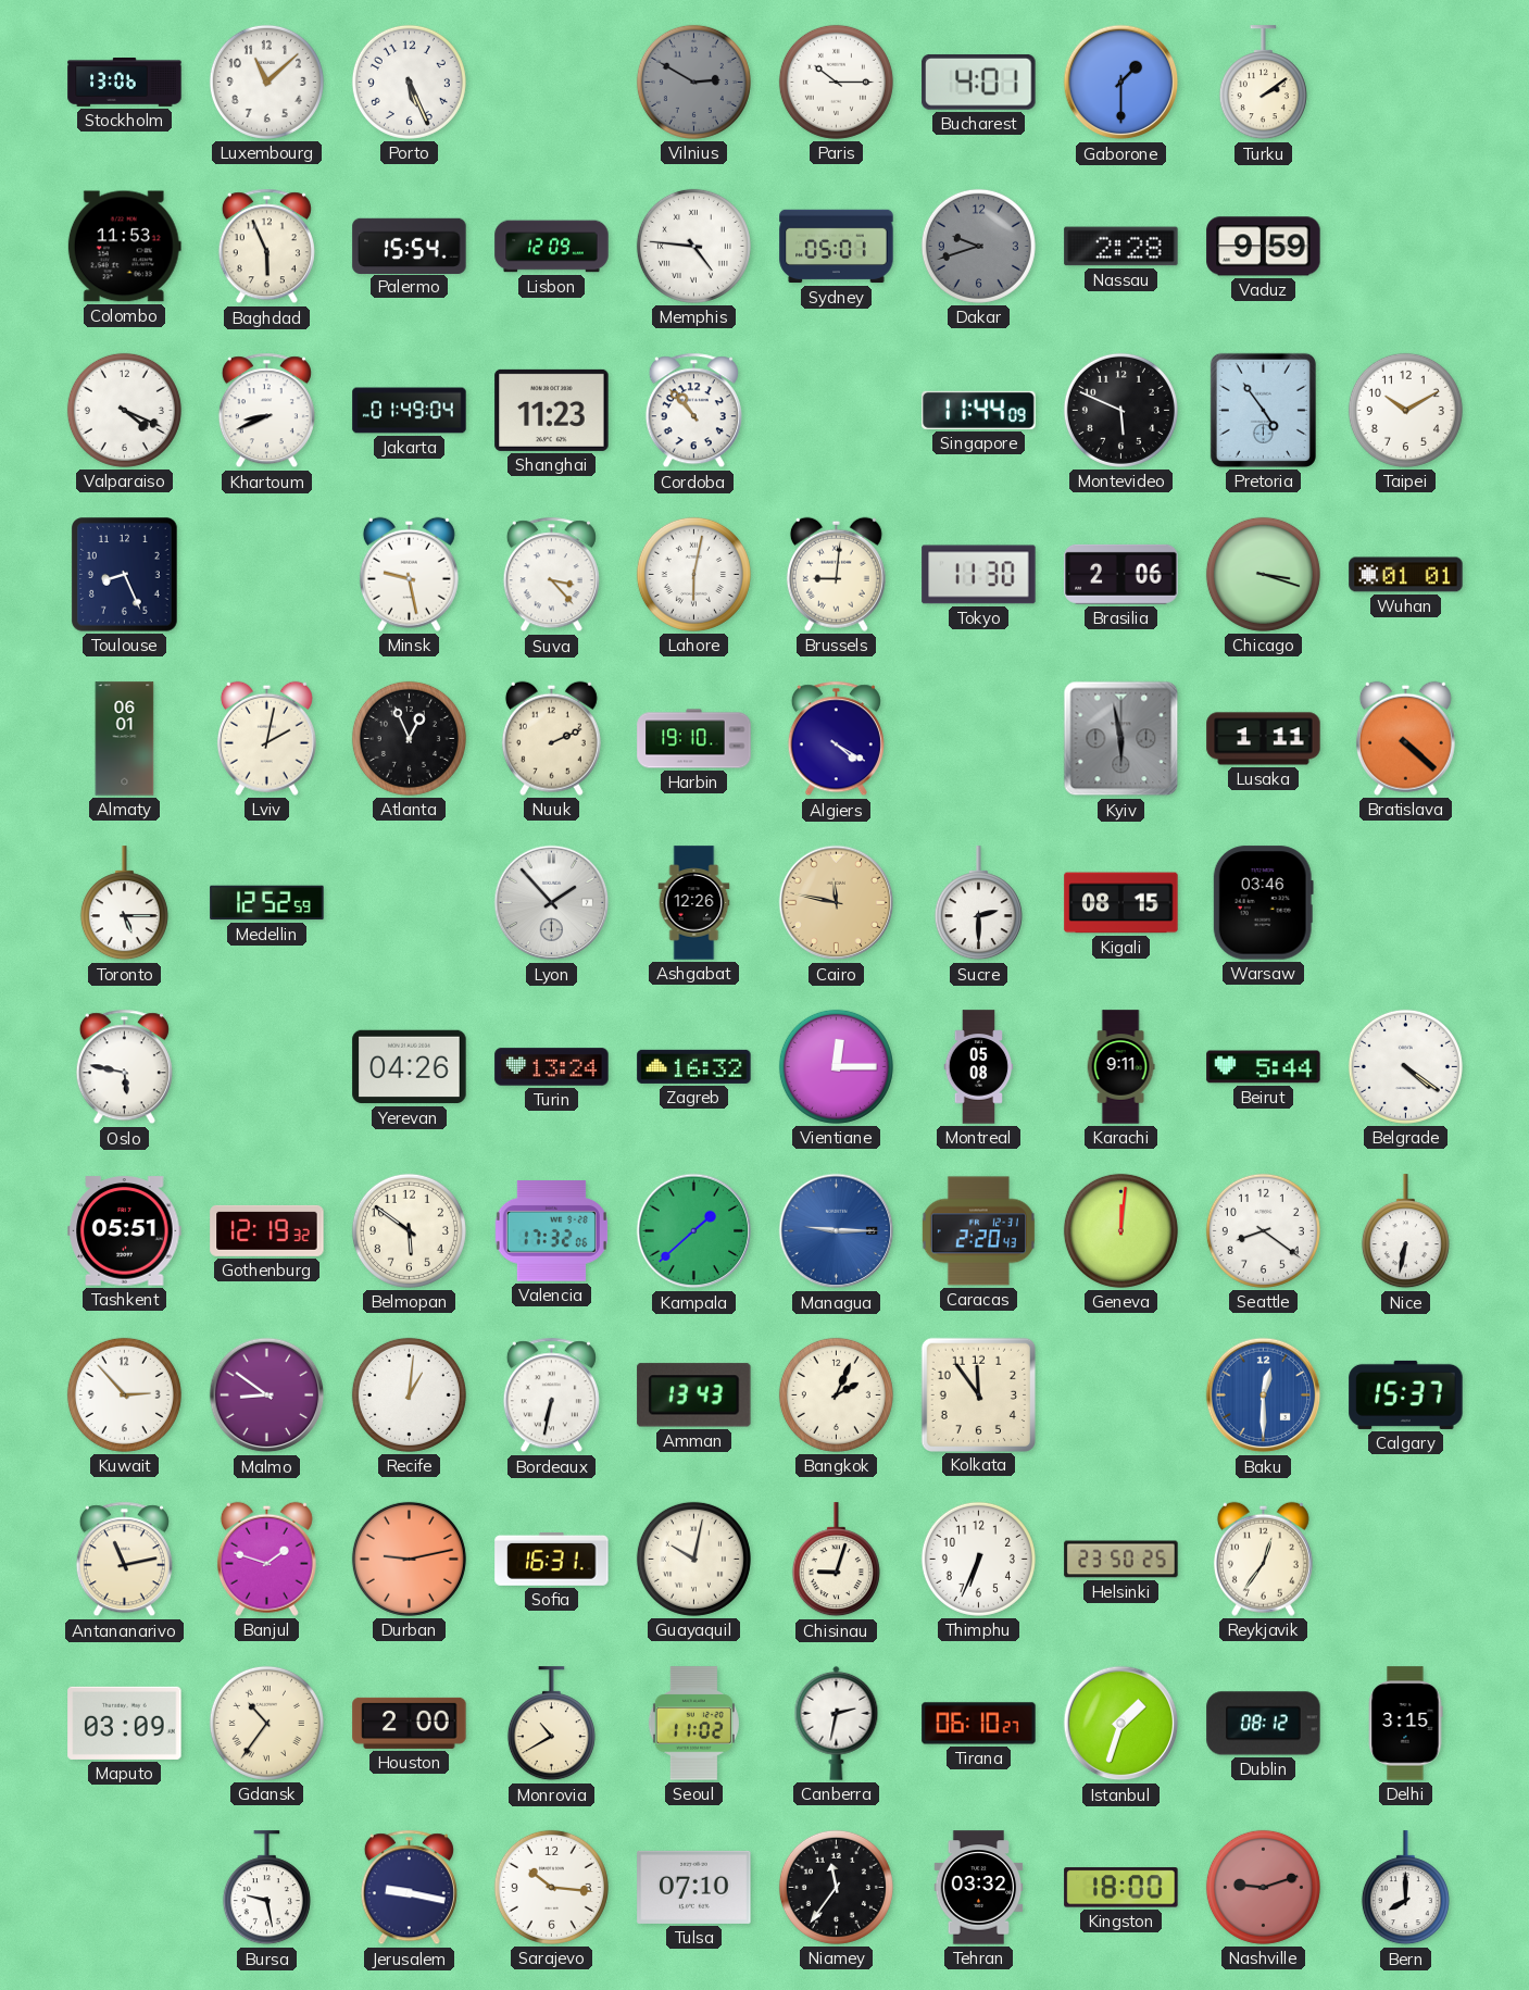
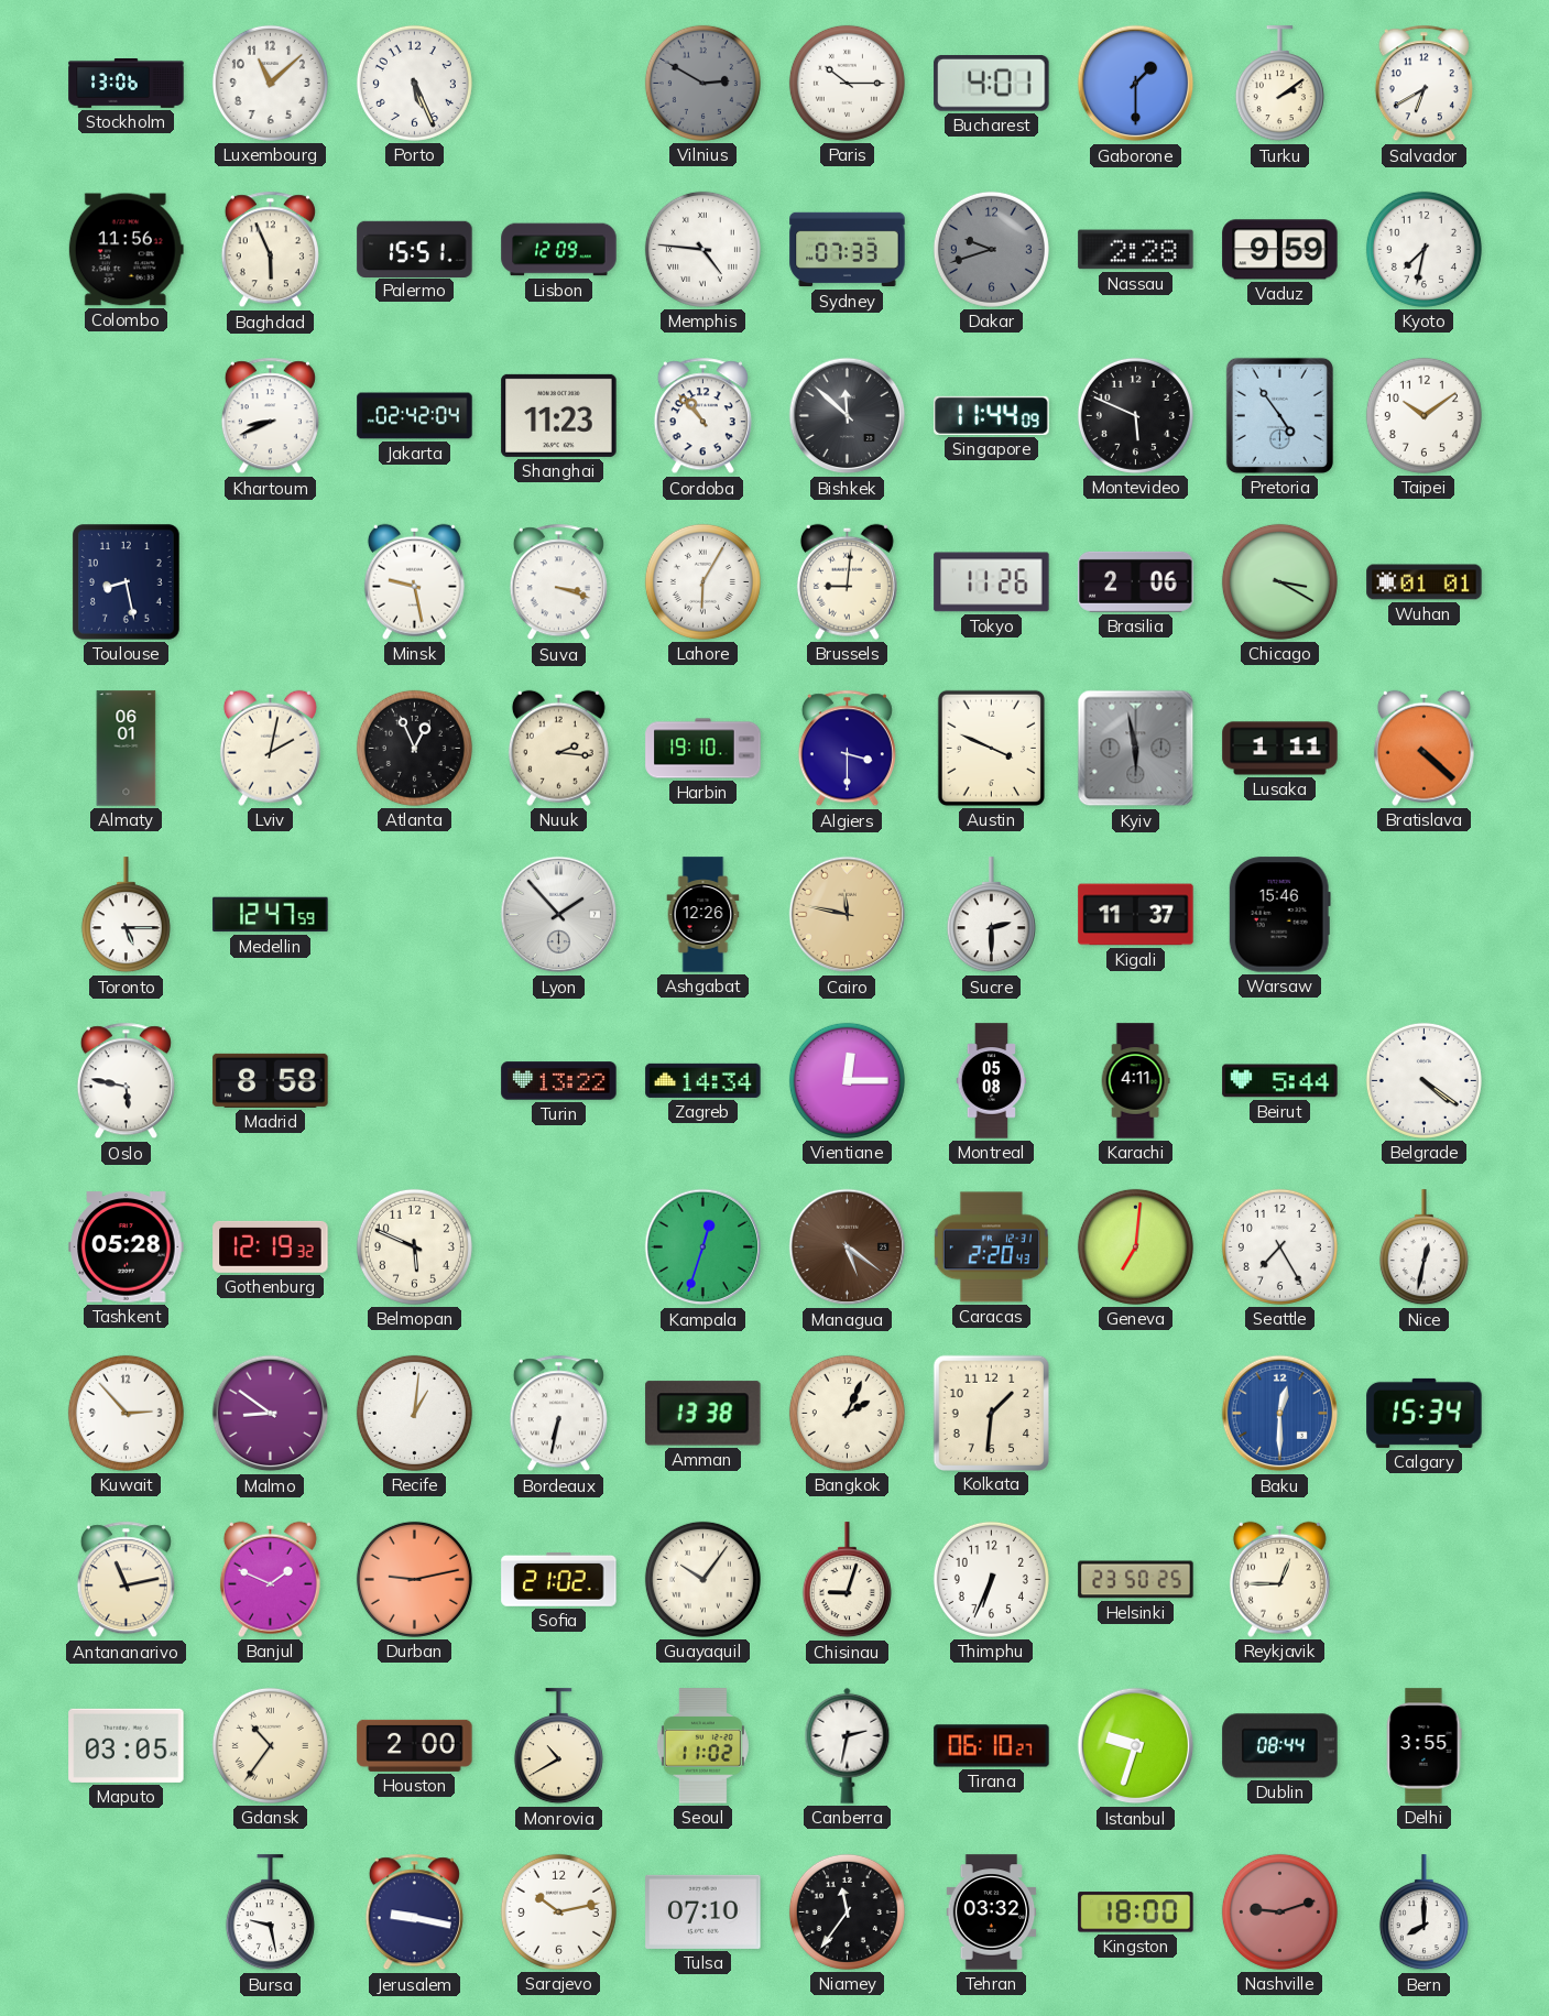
Salvador: none -> 6:40 (1423, 84)
Colombo: 11:53 -> 11:56 (126, 250)
Palermo: 15:54 -> 15:51 (415, 249)
Sydney: 05:01 -> 07:33 (848, 250)
Kyoto: none -> 7:32 (1423, 249)
Valparaiso: 4:19 -> none (124, 410)
Jakarta: 01:49 -> 02:42 (415, 416)
Bishkek: none -> 11:52 (848, 416)
Taipei: 10:10 -> 10:09 (1423, 415)
Toulouse: 8:26 -> 8:28 (127, 582)
Suva: 3:23 -> 3:18 (558, 582)
Lahore: 6:02 -> 6:05 (702, 581)
Tokyo: 11:30 -> 11:26 (992, 582)
Chicago: 3:18 -> 3:20 (1279, 581)
Nuuk: 2:11 -> 2:16 (558, 748)
Algiers: 4:20 -> 3:30 (847, 749)
Austin: none -> 3:49 (991, 748)
Medellin: 12:52 -> 12:47 (271, 915)
Kigali: 08:15 -> 11:37 (1136, 915)
Warsaw: 03:46 -> 15:46 (1279, 915)
Madrid: none -> 8:58 (271, 1080)
Yerevan: 04:26 -> none (410, 1067)
Turin: 13:24 -> 13:22 (559, 1081)
Zagreb: 16:32 -> 14:34 (703, 1080)
Karachi: 9:11 -> 4:11 (1135, 1081)
Tashkent: 05:51 -> 05:28 (127, 1247)
Belmopan: 5:51 -> 5:49 (414, 1246)
Valencia: 17:32 -> none (551, 1231)
Kampala: 1:38 -> 12:33 (703, 1247)
Managua: 9:15 -> 5:21 (848, 1247)
Managua dial: blue -> brown (848, 1247)
Geneva: 12:01 -> 7:01 (1135, 1246)
Seattle: 8:21 -> 7:25 (1279, 1246)
Nice: 6:32 -> 12:32 (1423, 1247)
Amman: 13:43 -> 13:38 (703, 1414)
Kolkata: 11:54 -> 1:31 (991, 1413)
Calgary: 15:37 -> 15:34 (1425, 1413)
Banjul: 1:48 -> 1:49 (270, 1579)
Sofia: 16:31 -> 21:02 (559, 1579)
Guayaquil: 10:02 -> 10:06 (702, 1579)
Reykjavik: 12:36 -> 12:45 (1279, 1579)
Maputo: 03:09 -> 03:05 (127, 1745)
Istanbul: 1:33 -> 9:33 (1136, 1746)
Dublin: 08:12 -> 08:44 (1280, 1746)
Delhi: 3:15 -> 3:55 (1423, 1746)
Sarajevo: 10:16 -> 10:13 (558, 1911)
